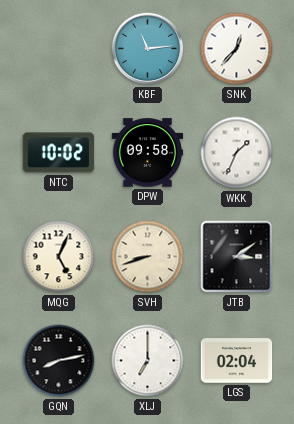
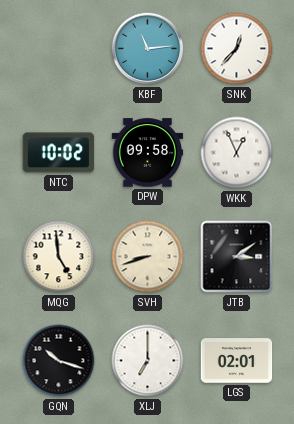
WKK: 1:34 -> 12:56 (237, 153)
MQG: 5:04 -> 4:59 (59, 257)
GQN: 8:13 -> 10:18 (59, 361)
LGS: 02:04 -> 02:01 (237, 361)
